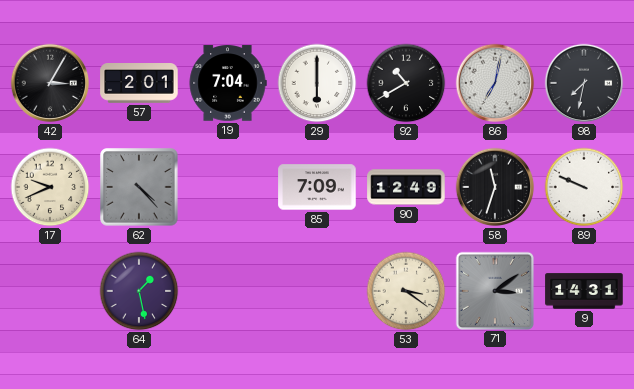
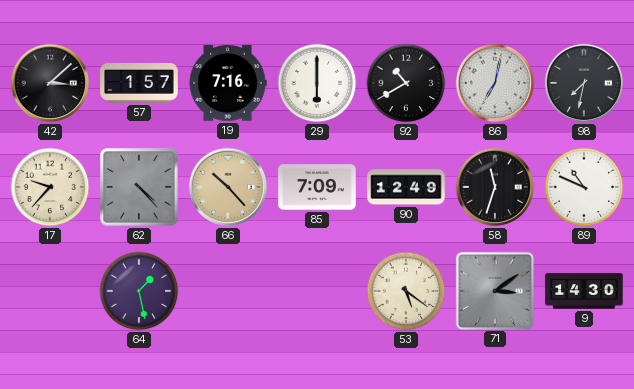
42: 3:05 -> 3:08 (50, 83)
57: 2:01 -> 1:57 (139, 84)
19: 7:04 -> 7:16 (228, 83)
17: 9:41 -> 9:37 (50, 187)
66: none -> 10:23 (228, 187)
89: 9:49 -> 10:49 (584, 187)
53: 3:21 -> 5:21 (406, 291)
9: 14:31 -> 14:30 (584, 291)
